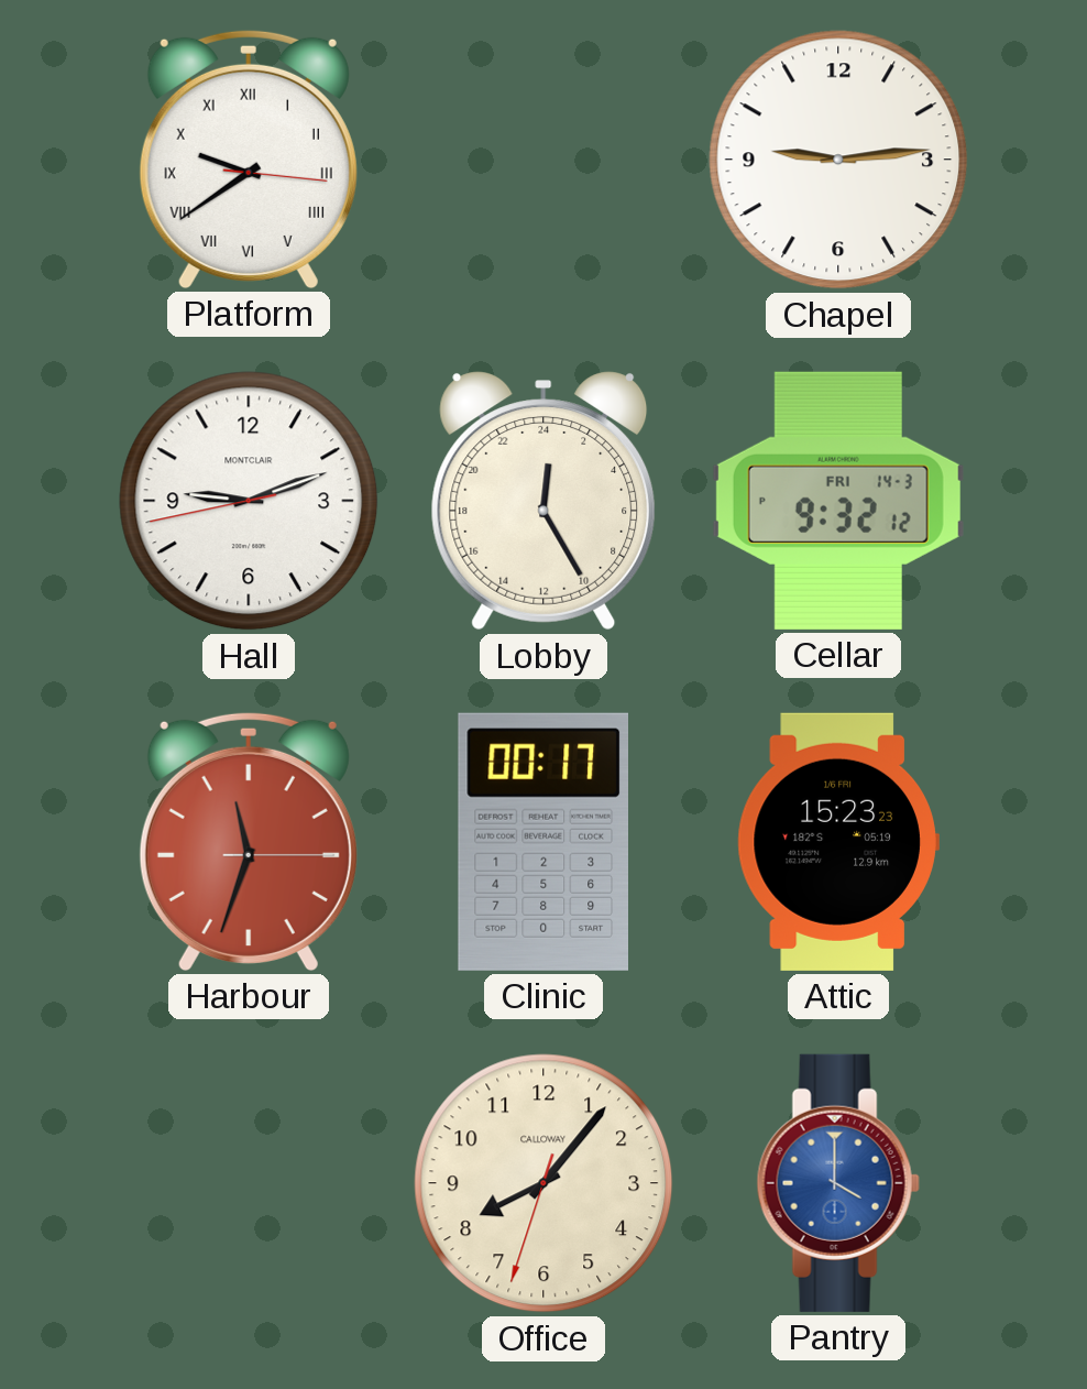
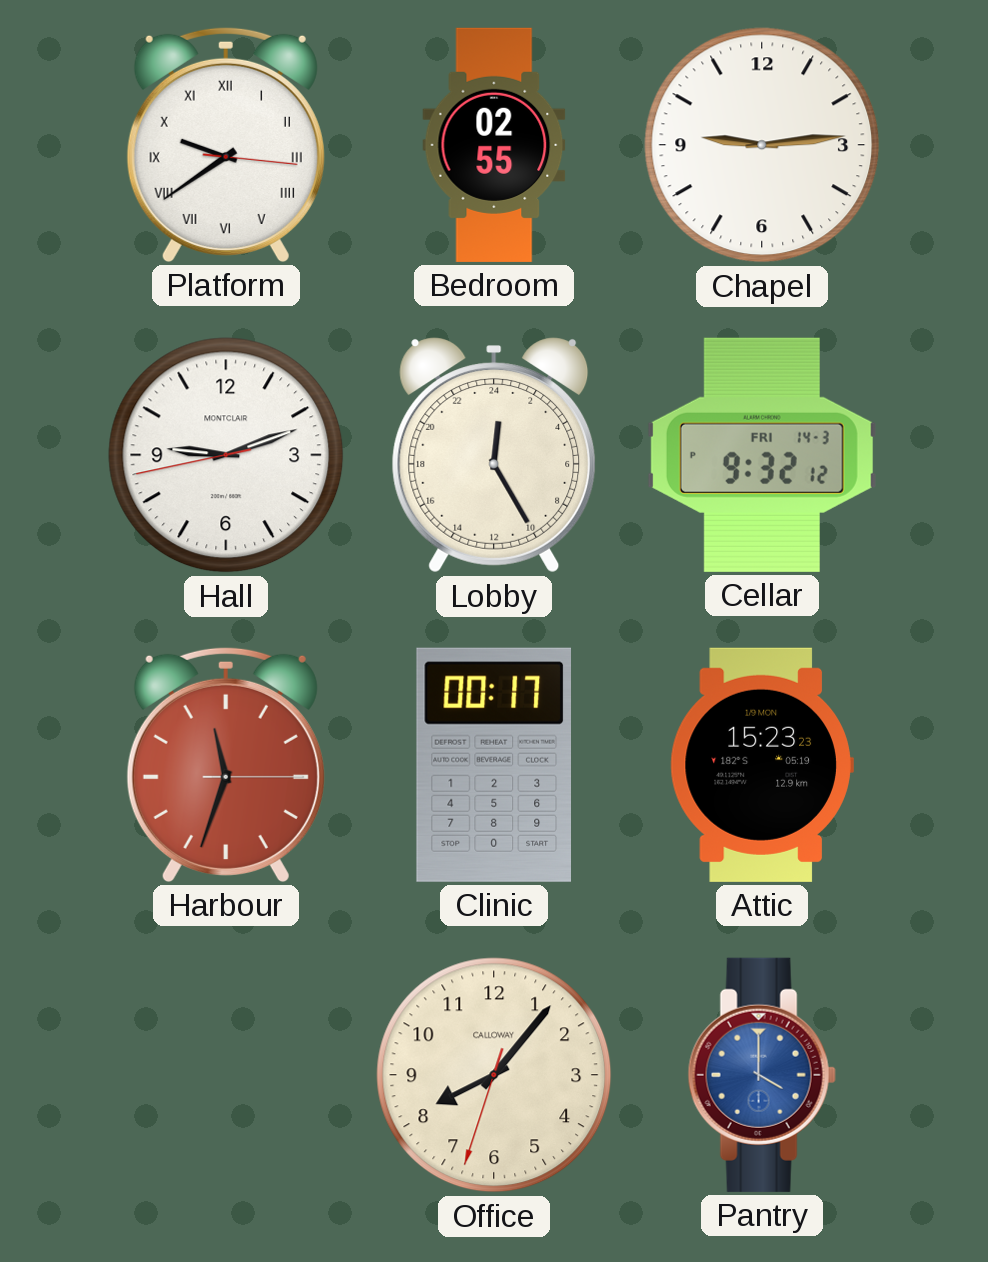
Bedroom: none -> 02:55 (494, 145)
Attic date: 1/6 FRI -> 1/9 MON (762, 765)
